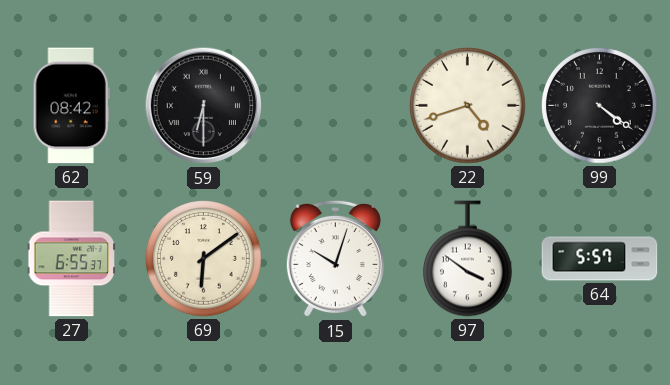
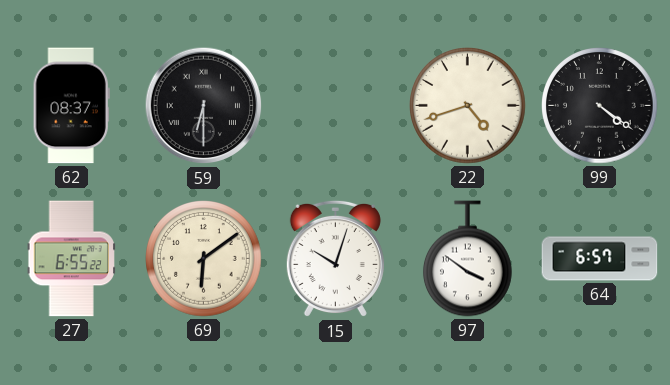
62: 08:42 -> 08:37 (71, 106)
27: 6:55:37 -> 6:55:22 (71, 259)
64: 5:57 -> 6:57 (600, 259)
